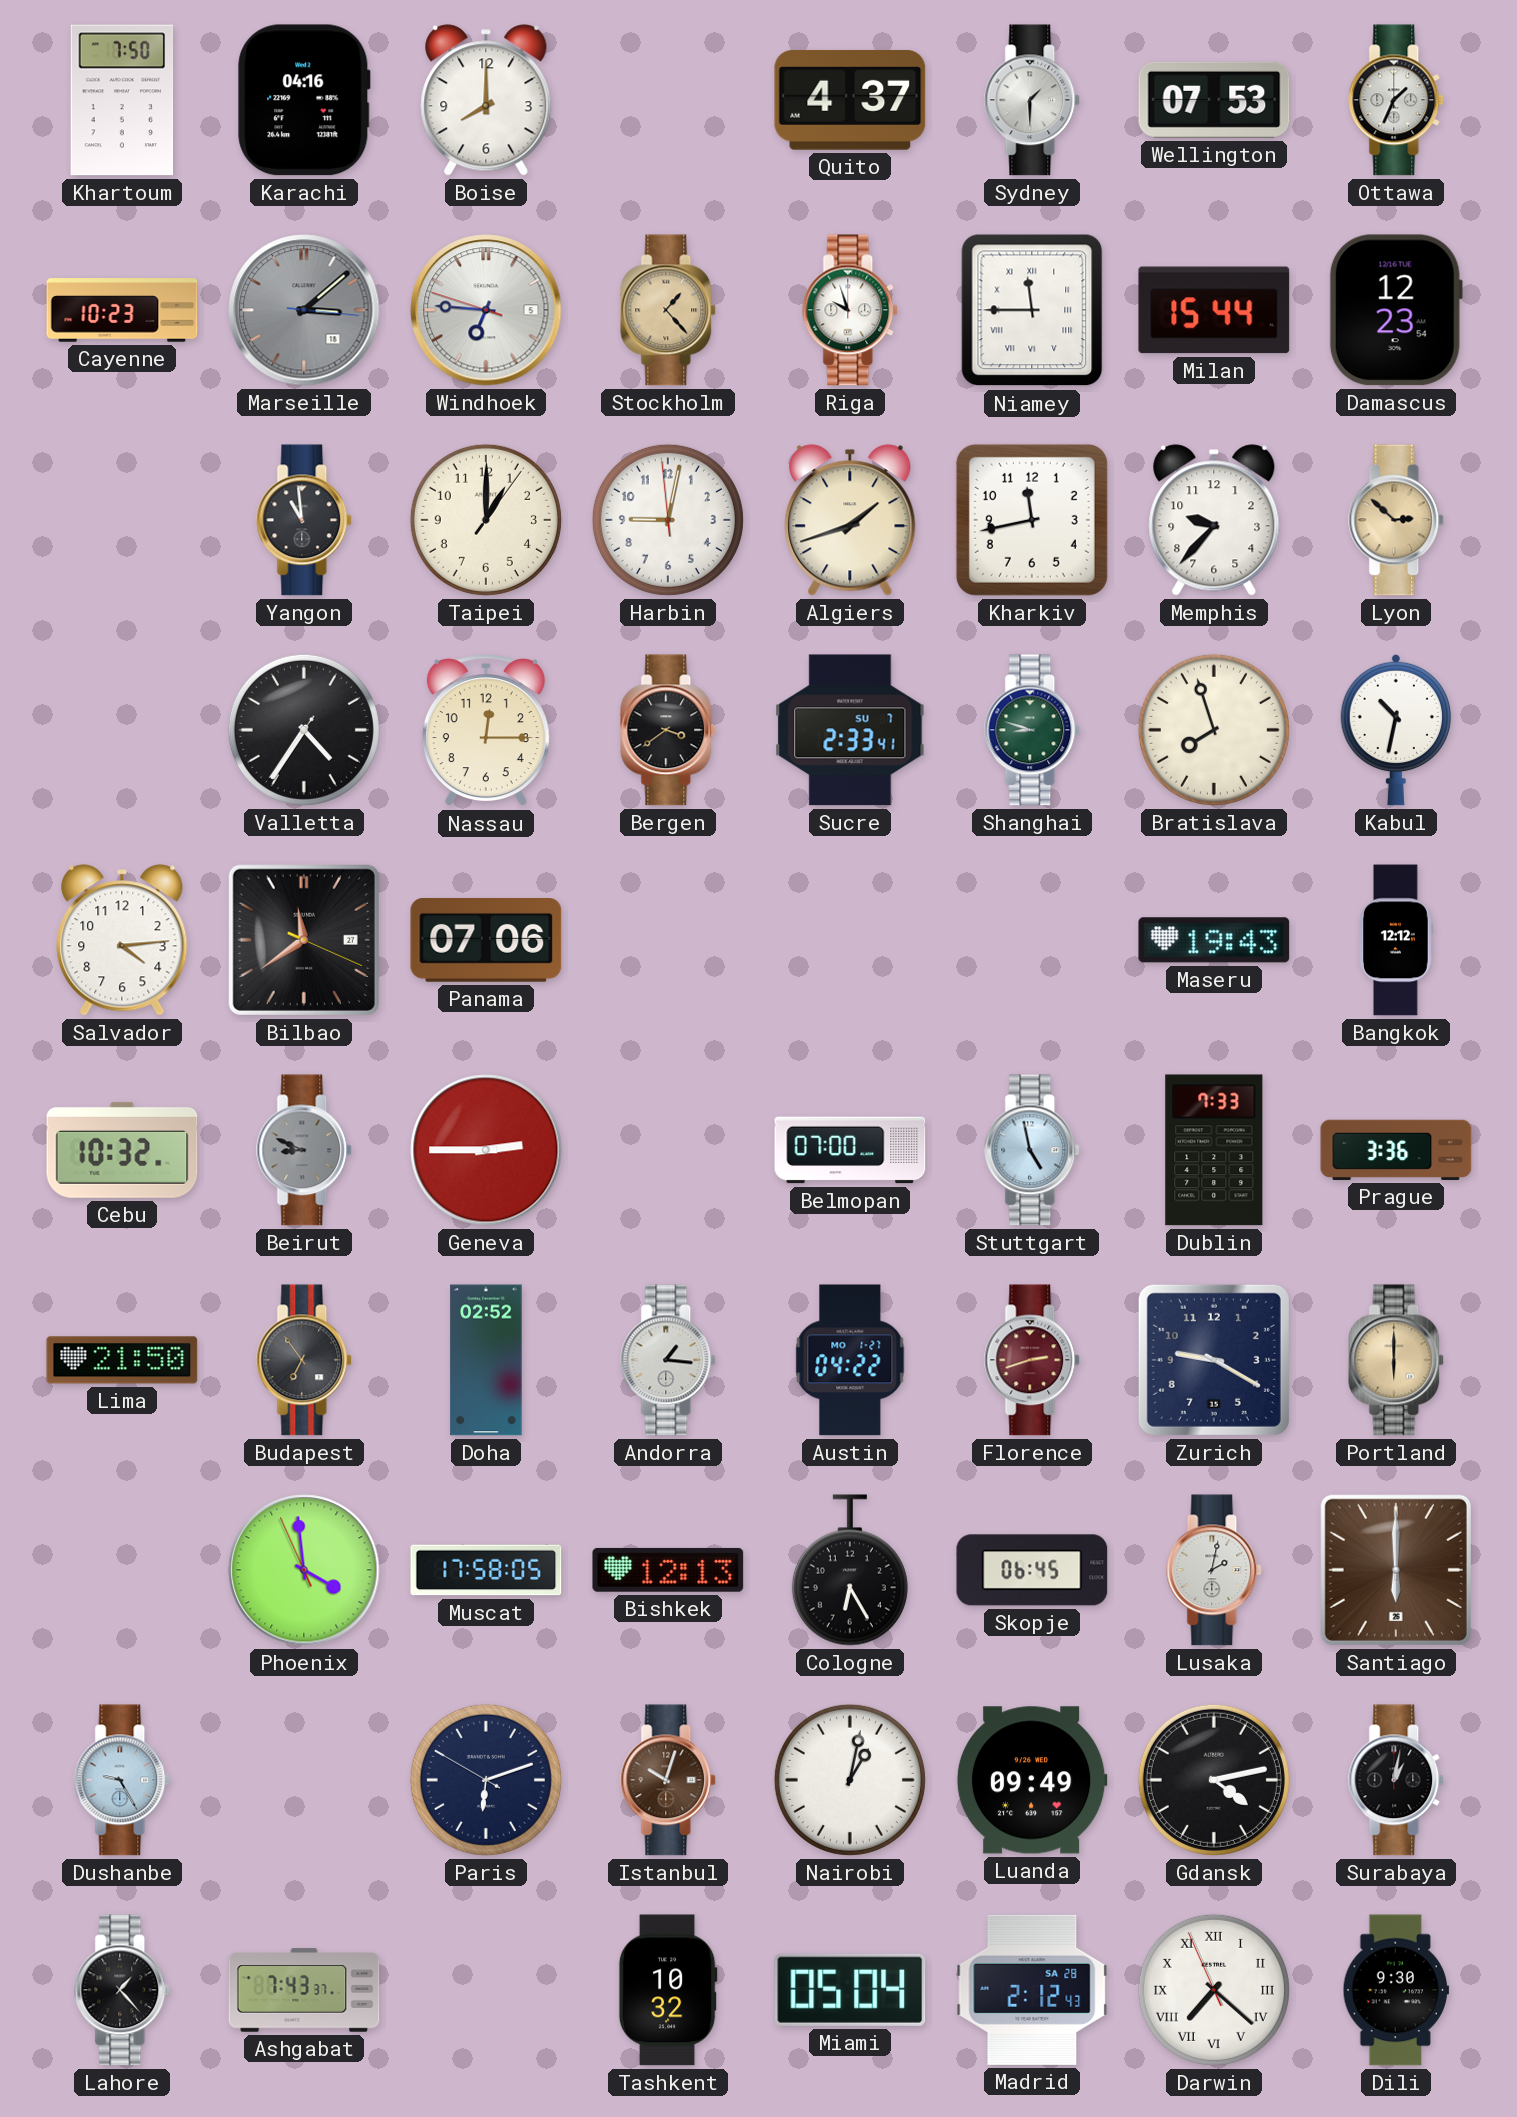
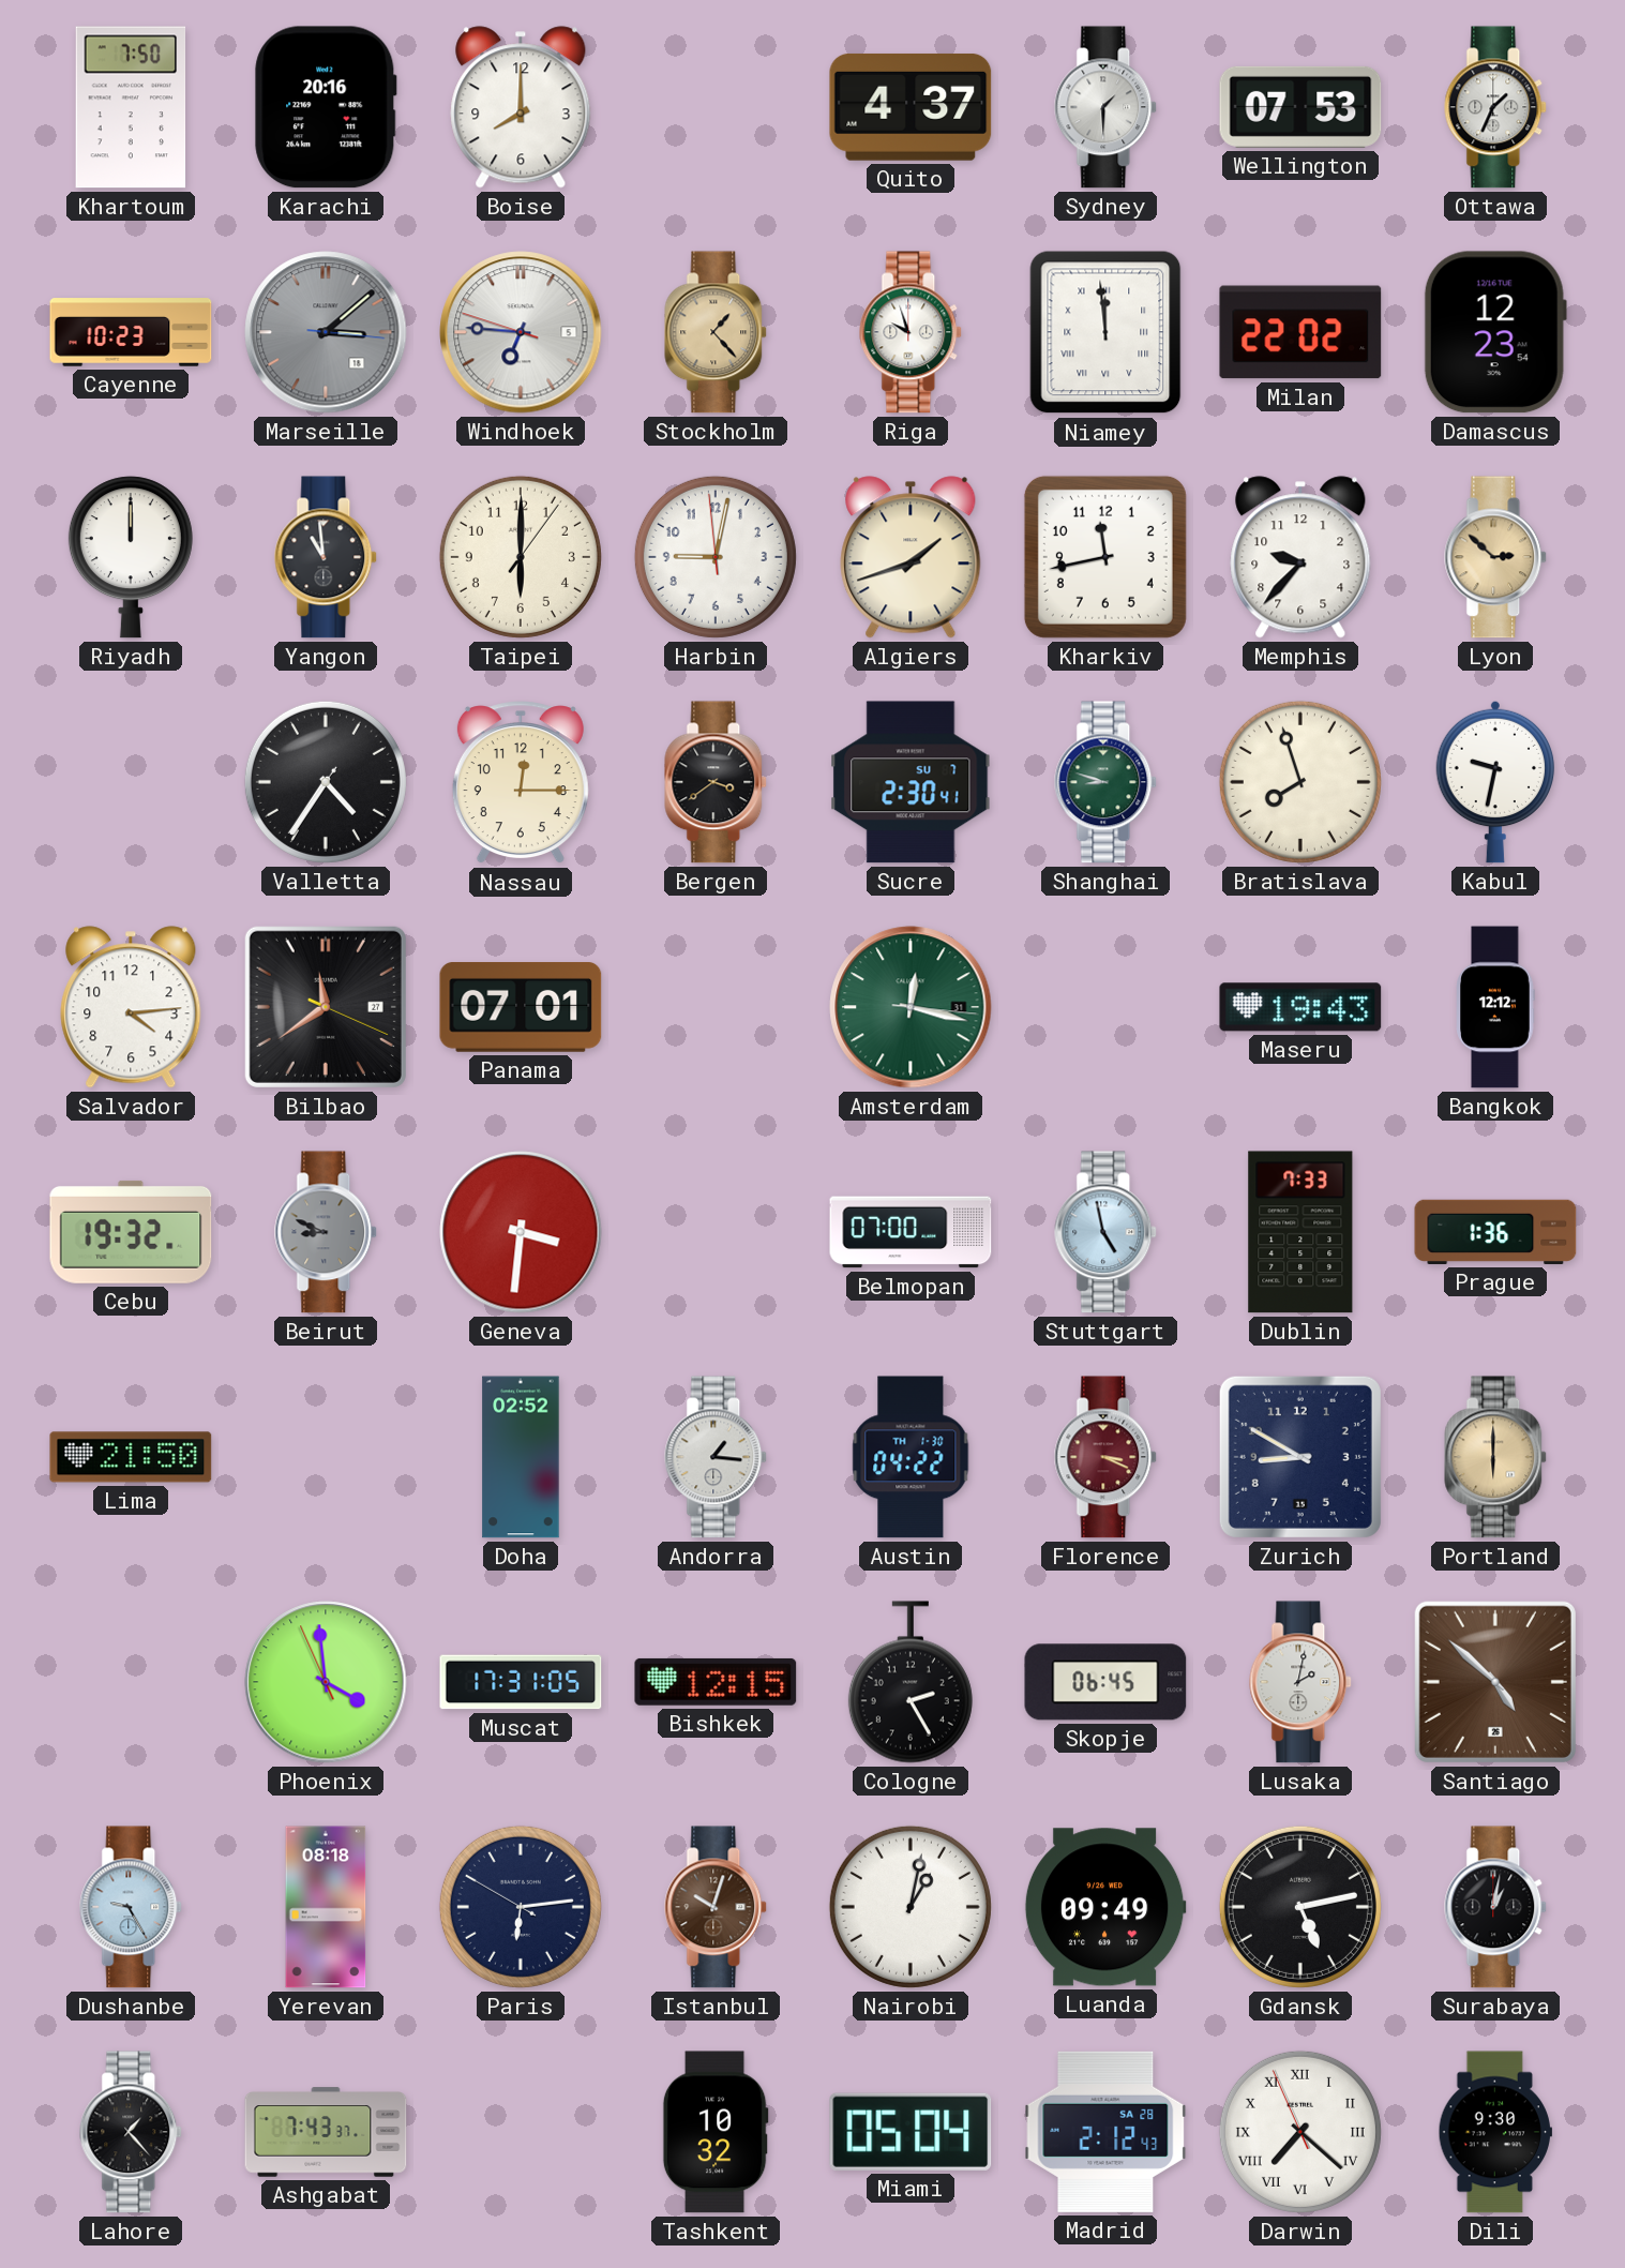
Karachi: 04:16 -> 20:16 (326, 107)
Niamey: 11:45 -> 11:59 (1105, 332)
Milan: 15:44 -> 22:02 (1300, 332)
Riyadh: none -> 12:00 (131, 557)
Taipei: 1:00 -> 6:00 (521, 557)
Sucre: 2:33 -> 2:30 (911, 782)
Kabul: 10:32 -> 9:32 (1495, 782)
Panama: 07:06 -> 07:01 (521, 1008)
Amsterdam: none -> 12:17 (911, 1007)
Cebu: 10:32 -> 19:32 (131, 1232)
Geneva: 2:45 -> 3:31 (521, 1232)
Prague: 3:36 -> 1:36 (1495, 1232)
Budapest: 6:54 -> none (305, 1360)
Austin date: MO 1-27 -> TH 1-30 (911, 1457)
Florence: 2:42 -> 3:19 (1107, 1457)
Zurich: 9:20 -> 8:50 (1300, 1457)
Muscat: 17:58 -> 17:31 (521, 1682)
Bishkek: 12:13 -> 12:15 (716, 1682)
Cologne: 6:25 -> 2:25 (911, 1682)
Santiago: 6:00 -> 4:52 (1495, 1682)
Yerevan: none -> 08:18 (326, 1907)
Paris: 6:11 -> 6:13 (521, 1907)
Gdansk: 4:13 -> 5:13 (1300, 1907)
